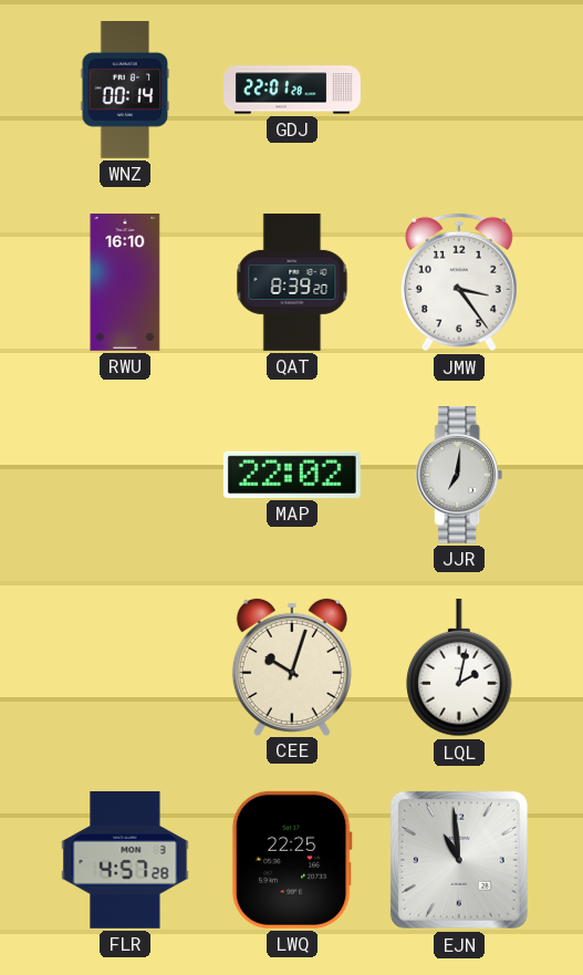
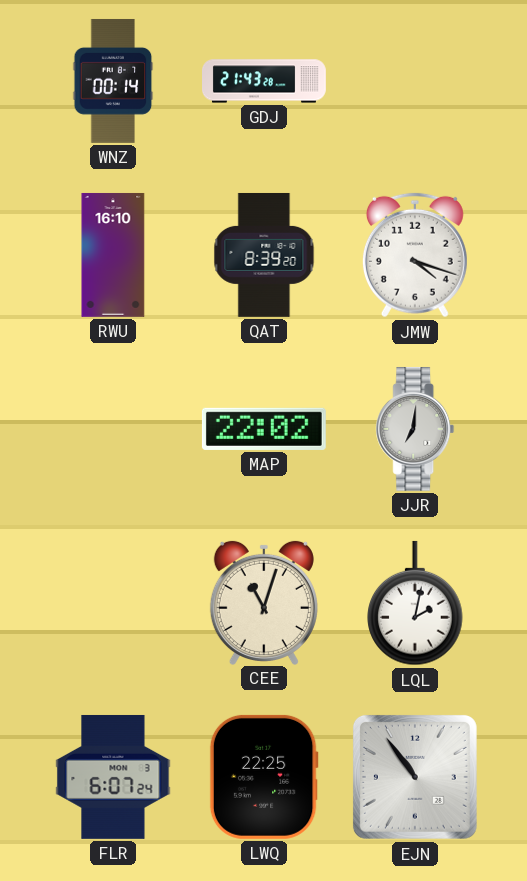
GDJ: 22:01 -> 21:43 (265, 81)
JMW: 3:24 -> 4:18 (415, 255)
CEE: 10:03 -> 11:03 (264, 602)
FLR: 4:57 -> 6:07 (113, 777)
EJN: 10:59 -> 10:54 (415, 777)
